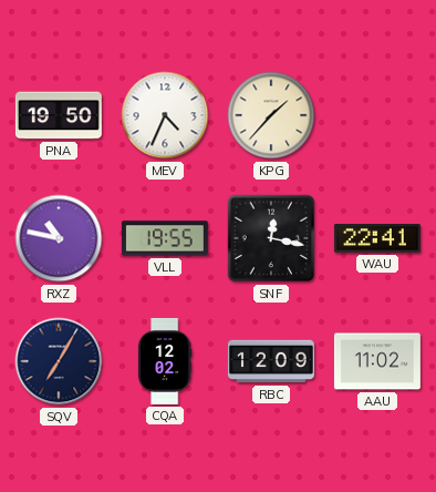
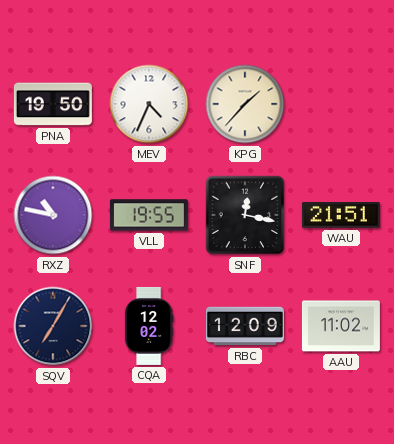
WAU: 22:41 -> 21:51 (341, 216)
